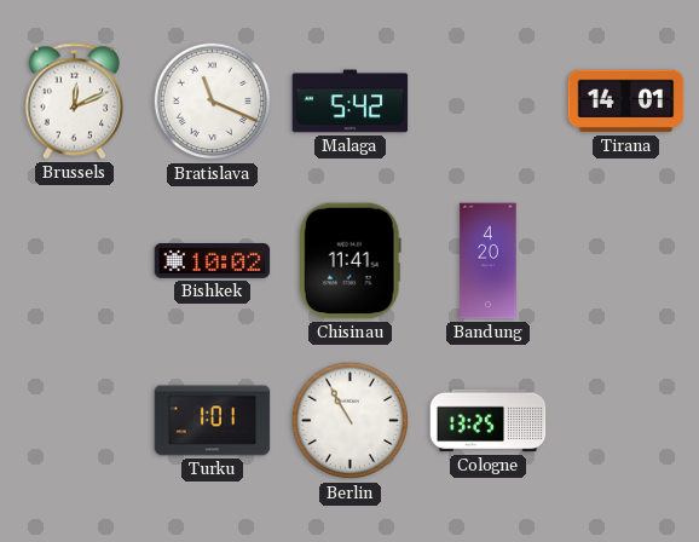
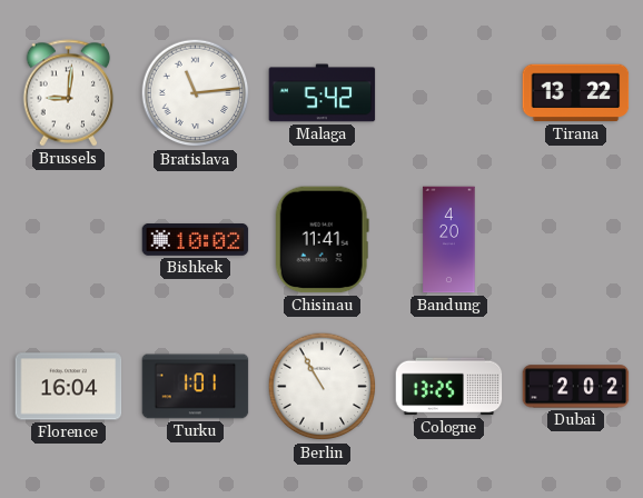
Brussels: 12:11 -> 9:01 (69, 93)
Bratislava: 11:19 -> 11:14 (196, 93)
Tirana: 14:01 -> 13:22 (576, 93)
Florence: none -> 16:04 (69, 387)
Dubai: none -> 2:02 (576, 387)
